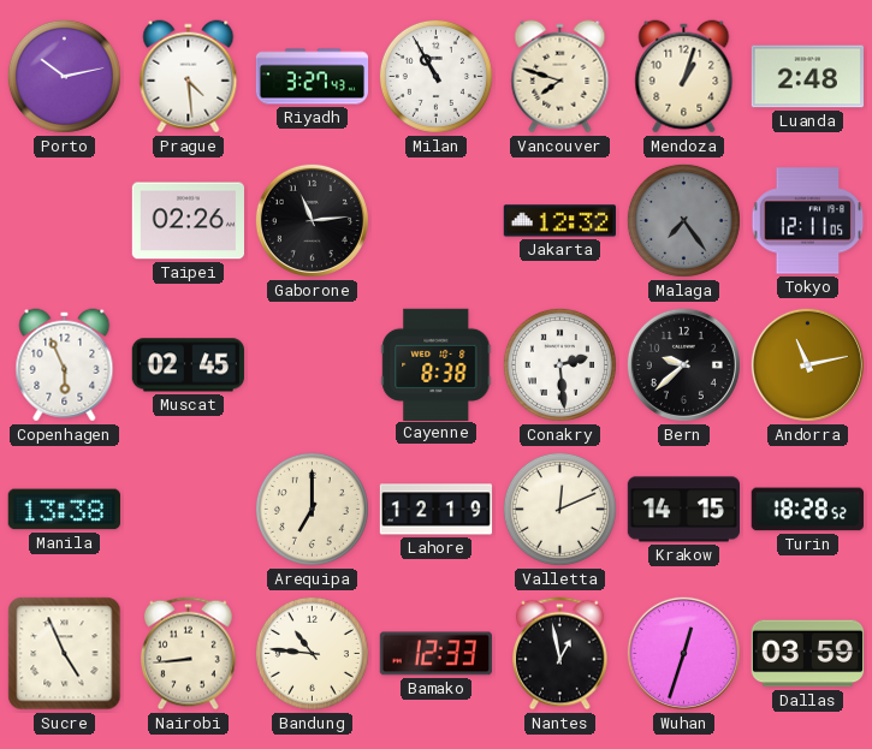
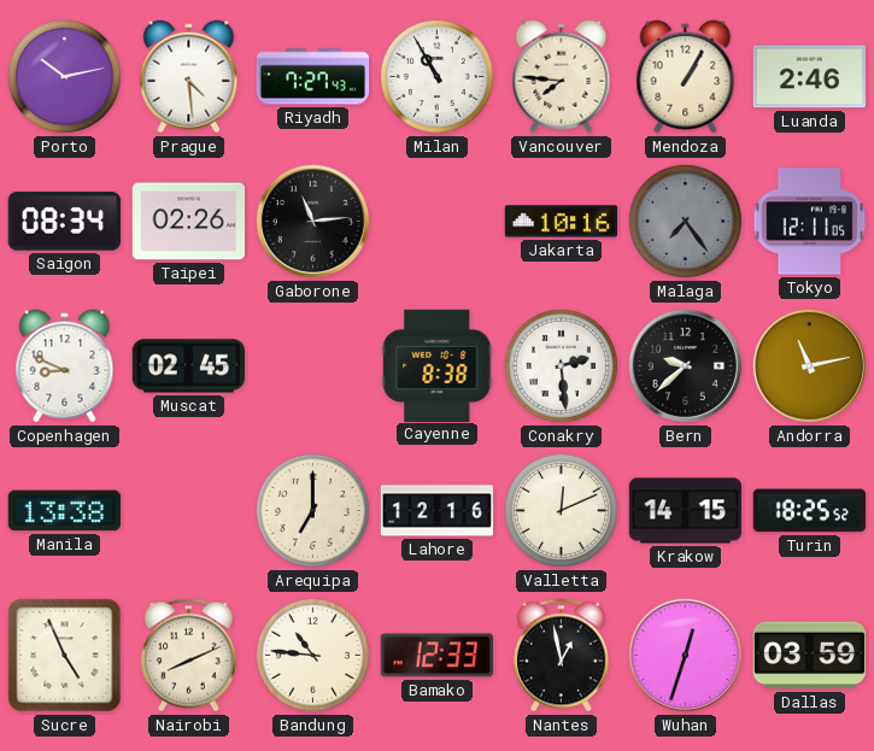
Riyadh: 3:27 -> 7:27 (313, 77)
Vancouver: 7:48 -> 7:46 (562, 77)
Mendoza: 1:03 -> 1:05 (686, 77)
Luanda: 2:48 -> 2:46 (809, 77)
Saigon: none -> 08:34 (64, 222)
Jakarta: 12:32 -> 10:16 (561, 222)
Copenhagen: 5:56 -> 8:49 (65, 366)
Lahore: 12:19 -> 12:16 (438, 511)
Turin: 18:28 -> 18:25 (809, 511)
Nairobi: 8:44 -> 8:11 (189, 656)
